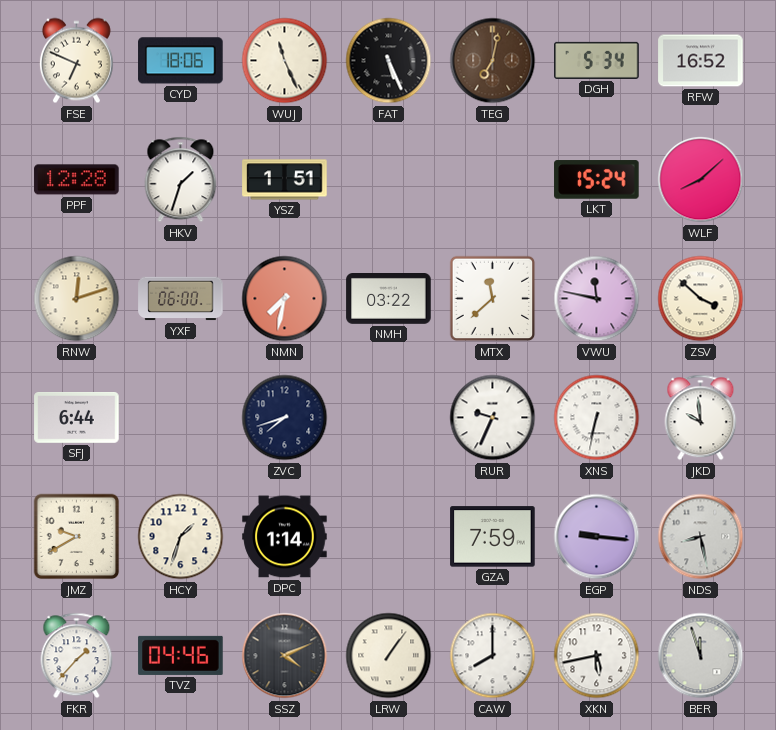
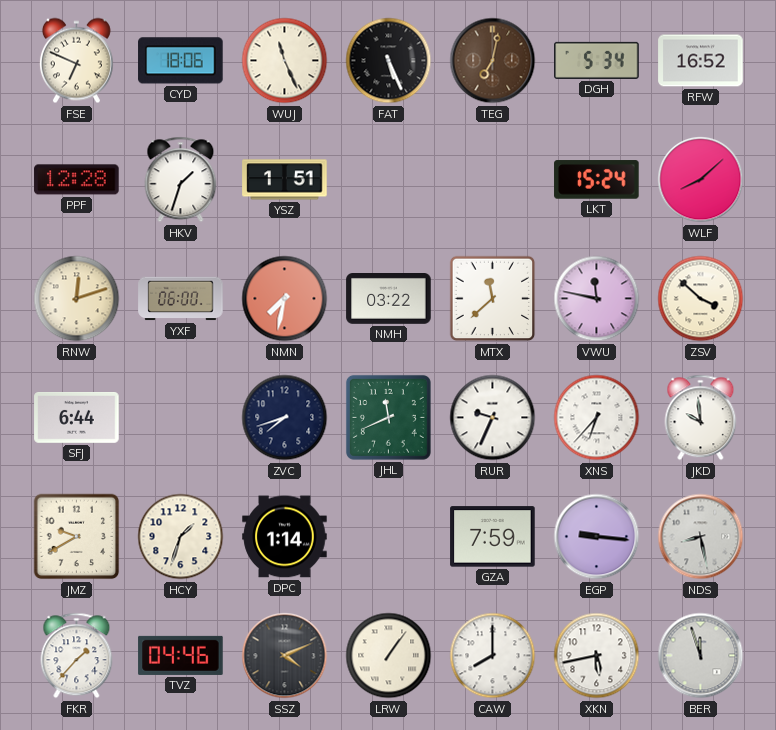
JHL: none -> 11:41 (388, 417)
XNS: 6:32 -> 6:37 (597, 418)
